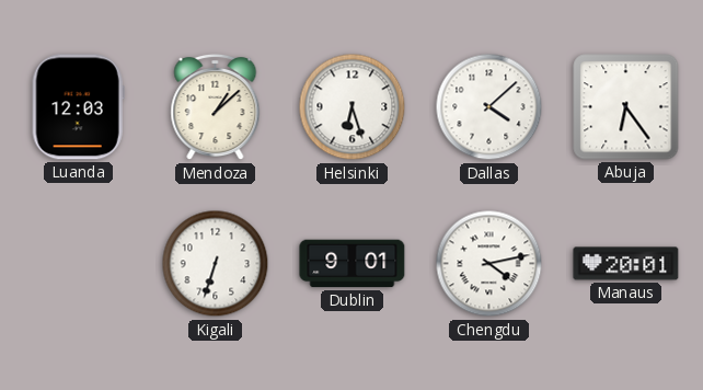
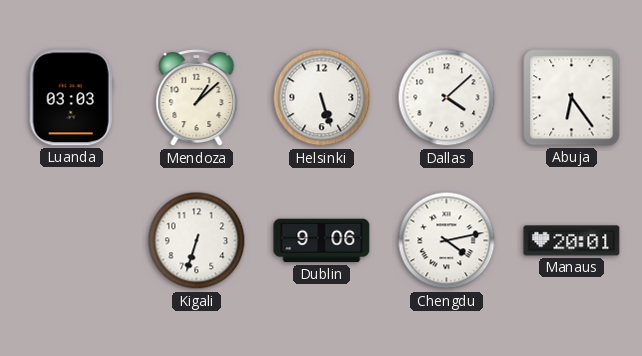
Luanda: 12:03 -> 03:03 (71, 98)
Helsinki: 6:27 -> 5:27 (322, 98)
Dublin: 9:01 -> 9:06 (322, 241)
